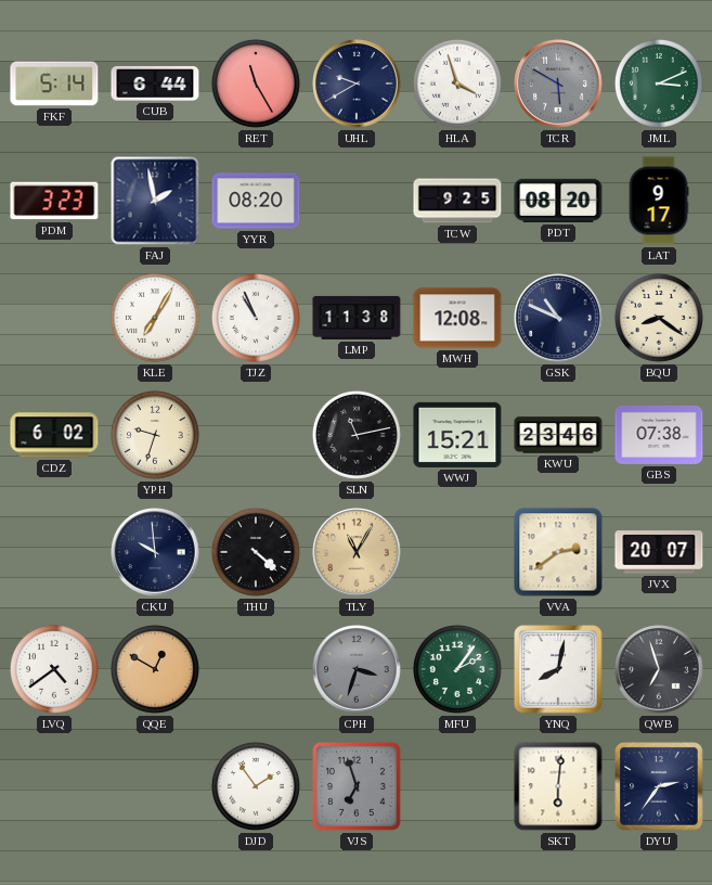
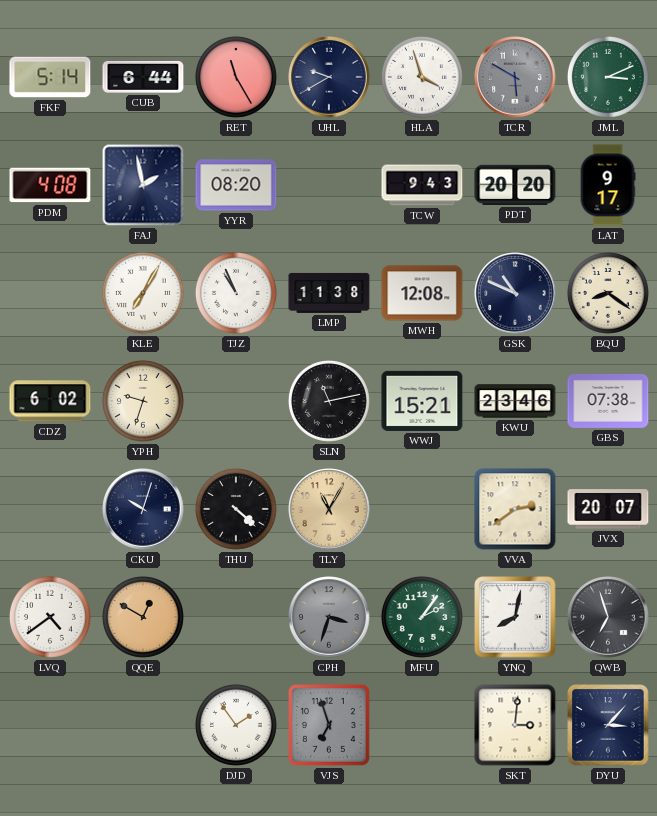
PDM: 3:23 -> 4:08 (50, 185)
TCW: 9:25 -> 9:43 (422, 185)
PDT: 08:20 -> 20:20 (515, 185)
CKU: 9:59 -> 10:03 (143, 509)
SKT: 6:01 -> 3:01 (515, 725)
DYU: 2:36 -> 3:07 (608, 725)
